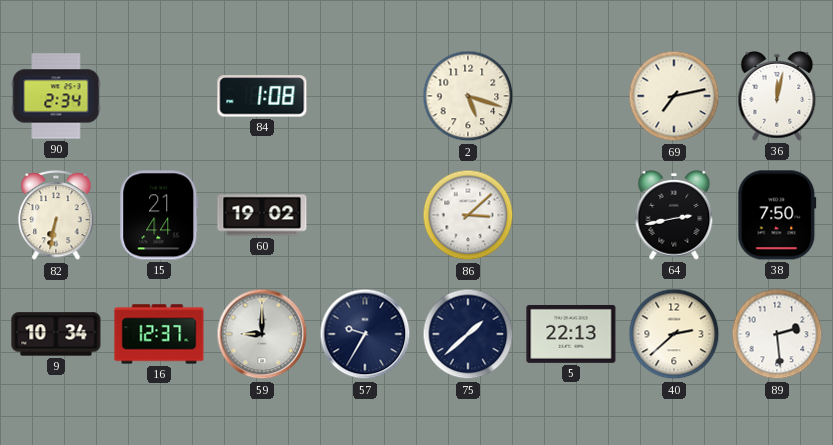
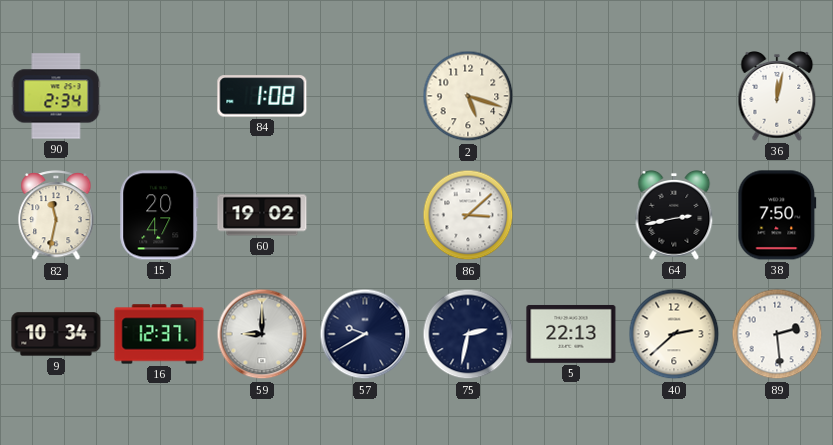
69: 7:13 -> none (674, 96)
82: 6:32 -> 11:32 (56, 216)
15: 21:44 -> 20:47 (159, 215)
57: 9:35 -> 9:40 (365, 334)
75: 1:38 -> 2:32 (468, 334)
